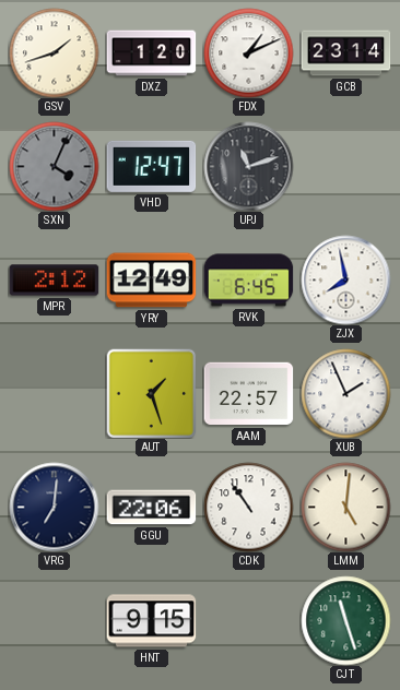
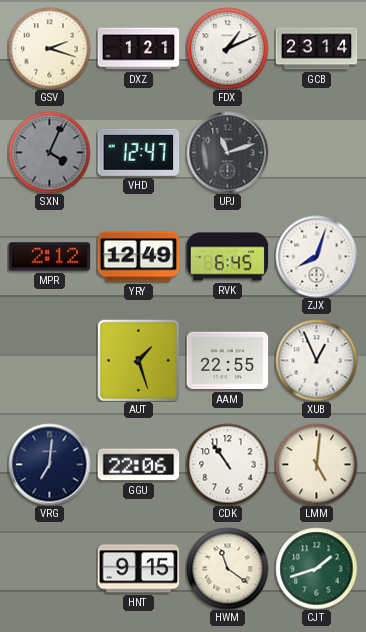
GSV: 1:42 -> 2:18 (49, 48)
DXZ: 1:20 -> 1:21 (138, 49)
ZJX: 7:58 -> 8:03 (316, 256)
AAM: 22:57 -> 22:55 (227, 361)
XUB: 1:56 -> 12:56 (316, 360)
HWM: none -> 11:21 (227, 568)
CJT: 11:27 -> 1:42 (316, 568)
